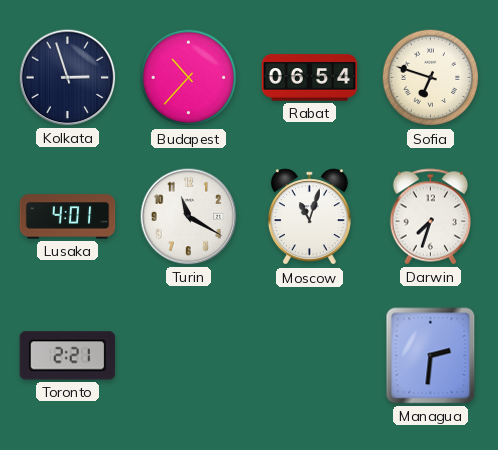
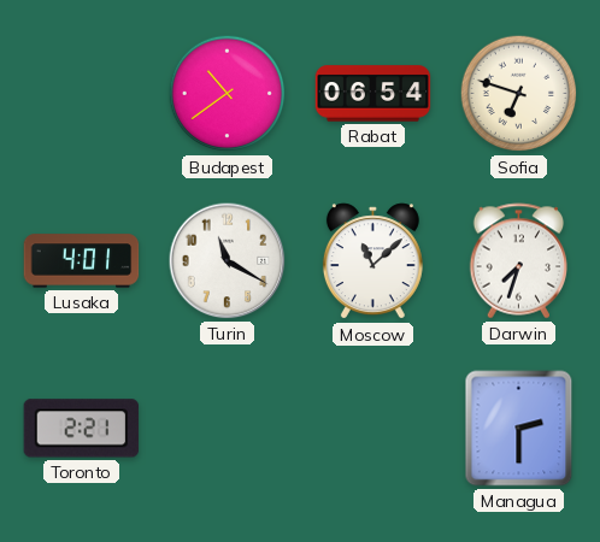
Kolkata: 2:57 -> none (68, 78)
Budapest: 10:37 -> 10:39 (228, 94)
Moscow: 11:03 -> 11:08 (372, 261)
Managua: 2:31 -> 2:30 (519, 429)
